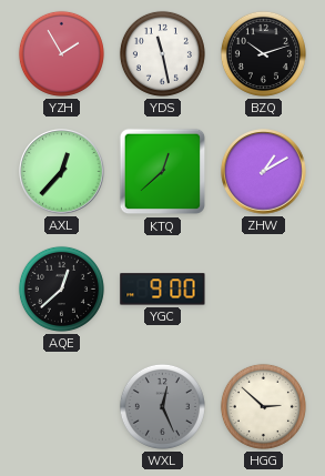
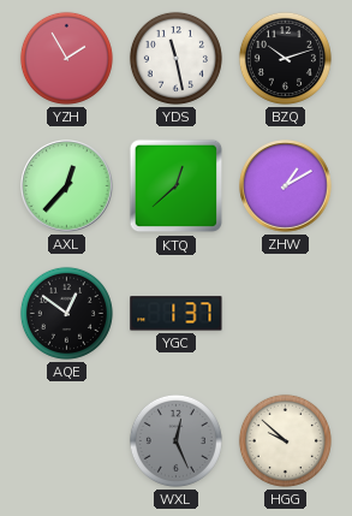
AQE: 12:38 -> 12:51 (66, 313)
YGC: 9:00 -> 1:37 (177, 314)
HGG: 2:52 -> 9:52 (285, 440)
